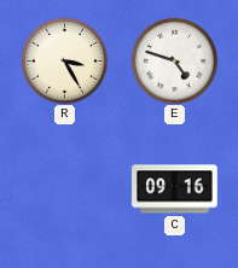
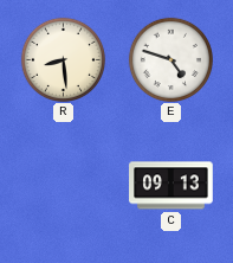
R: 3:25 -> 8:29 (63, 59)
C: 09:16 -> 09:13 (171, 186)
